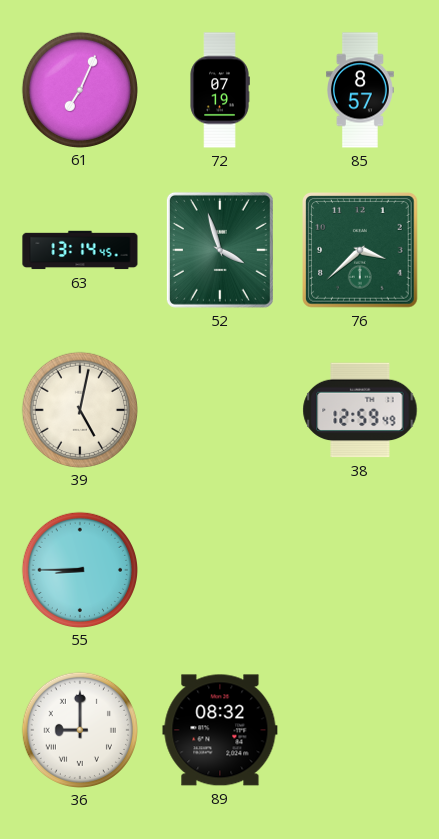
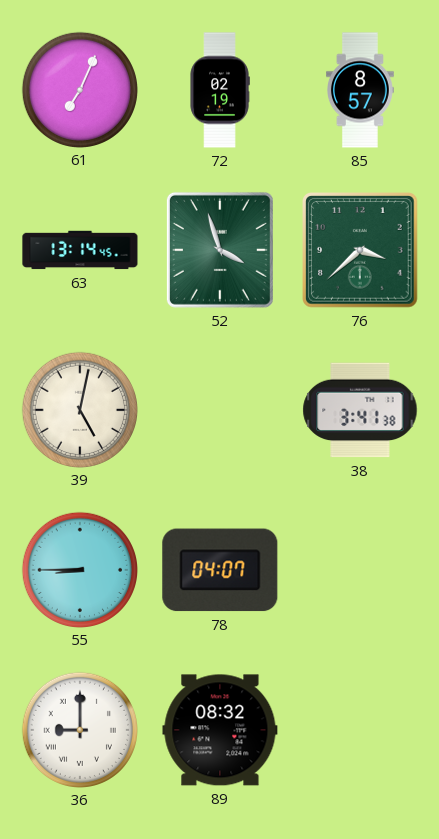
72: 07:19 -> 02:19 (220, 90)
38: 12:59 -> 3:41 (360, 410)
78: none -> 04:07 (220, 570)
